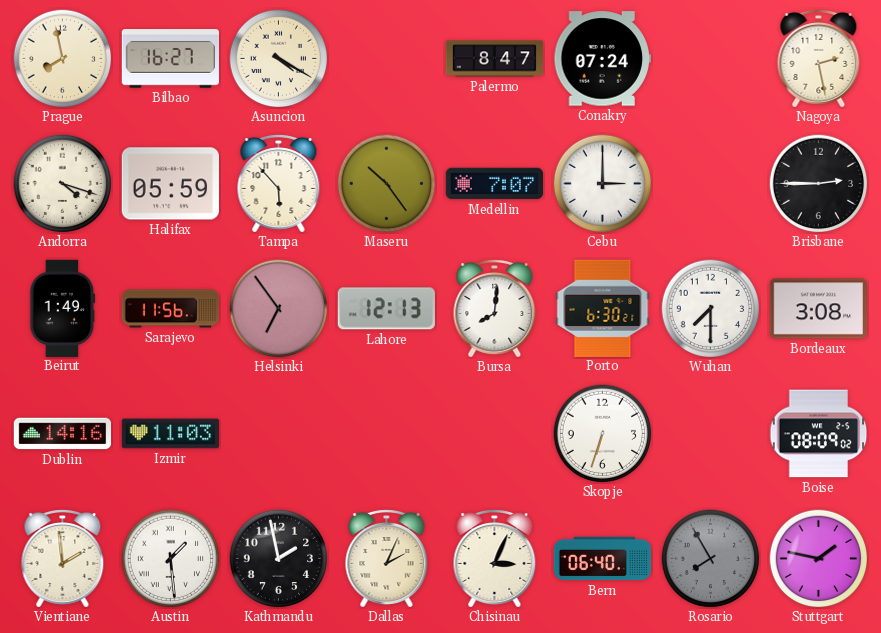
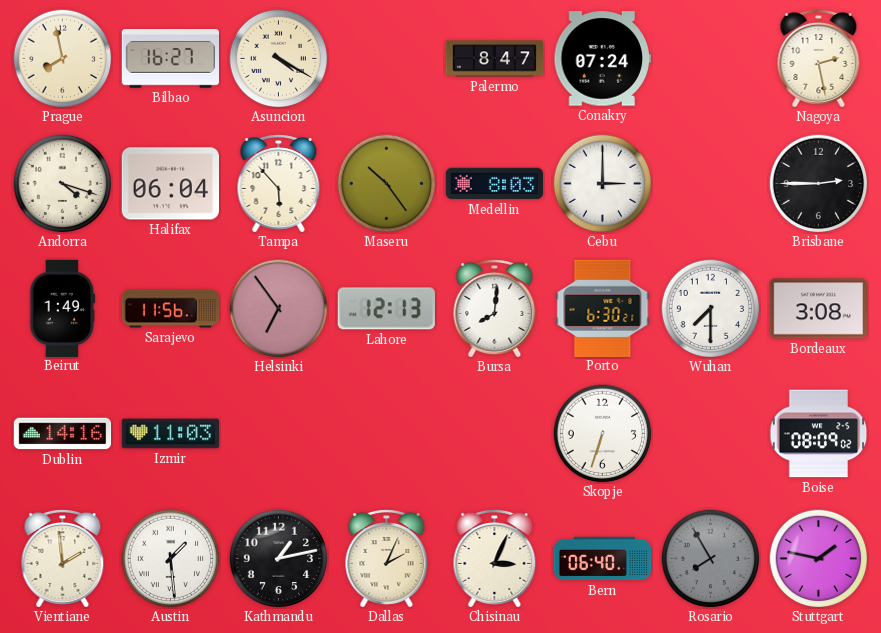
Halifax: 05:59 -> 06:04 (170, 184)
Medellin: 7:07 -> 8:03 (495, 184)
Kathmandu: 1:58 -> 1:13 (279, 559)
